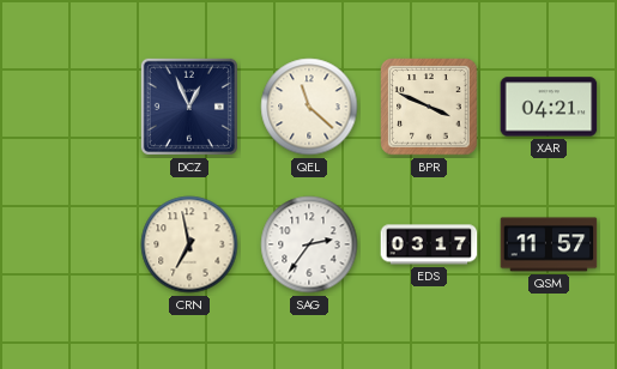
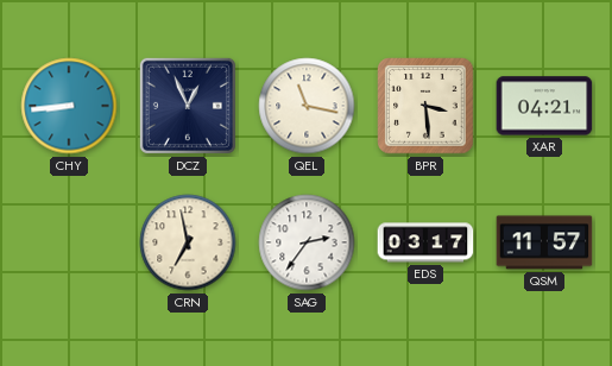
CHY: none -> 8:44 (69, 106)
QEL: 11:22 -> 11:17 (307, 106)
BPR: 3:49 -> 3:29 (425, 106)
